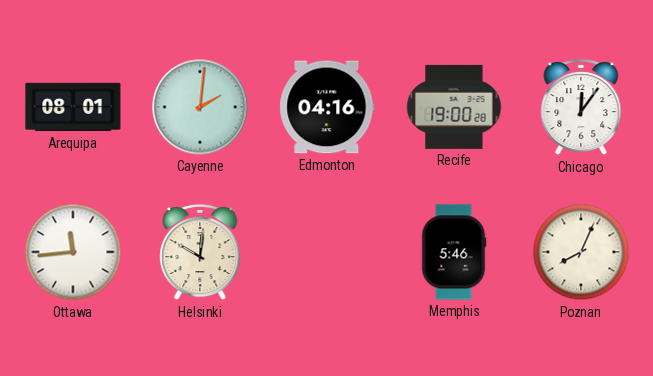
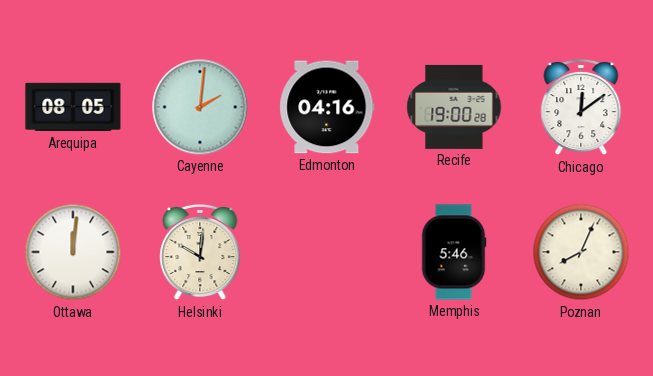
Arequipa: 08:01 -> 08:05 (73, 107)
Chicago: 12:06 -> 12:09 (581, 107)
Ottawa: 11:44 -> 12:01 (73, 252)
